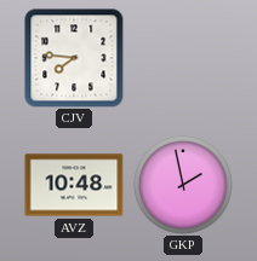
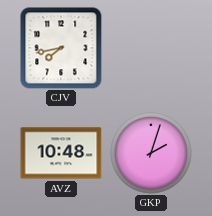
CJV: 7:46 -> 7:43 (61, 48)
GKP: 1:58 -> 2:03 (151, 153)
